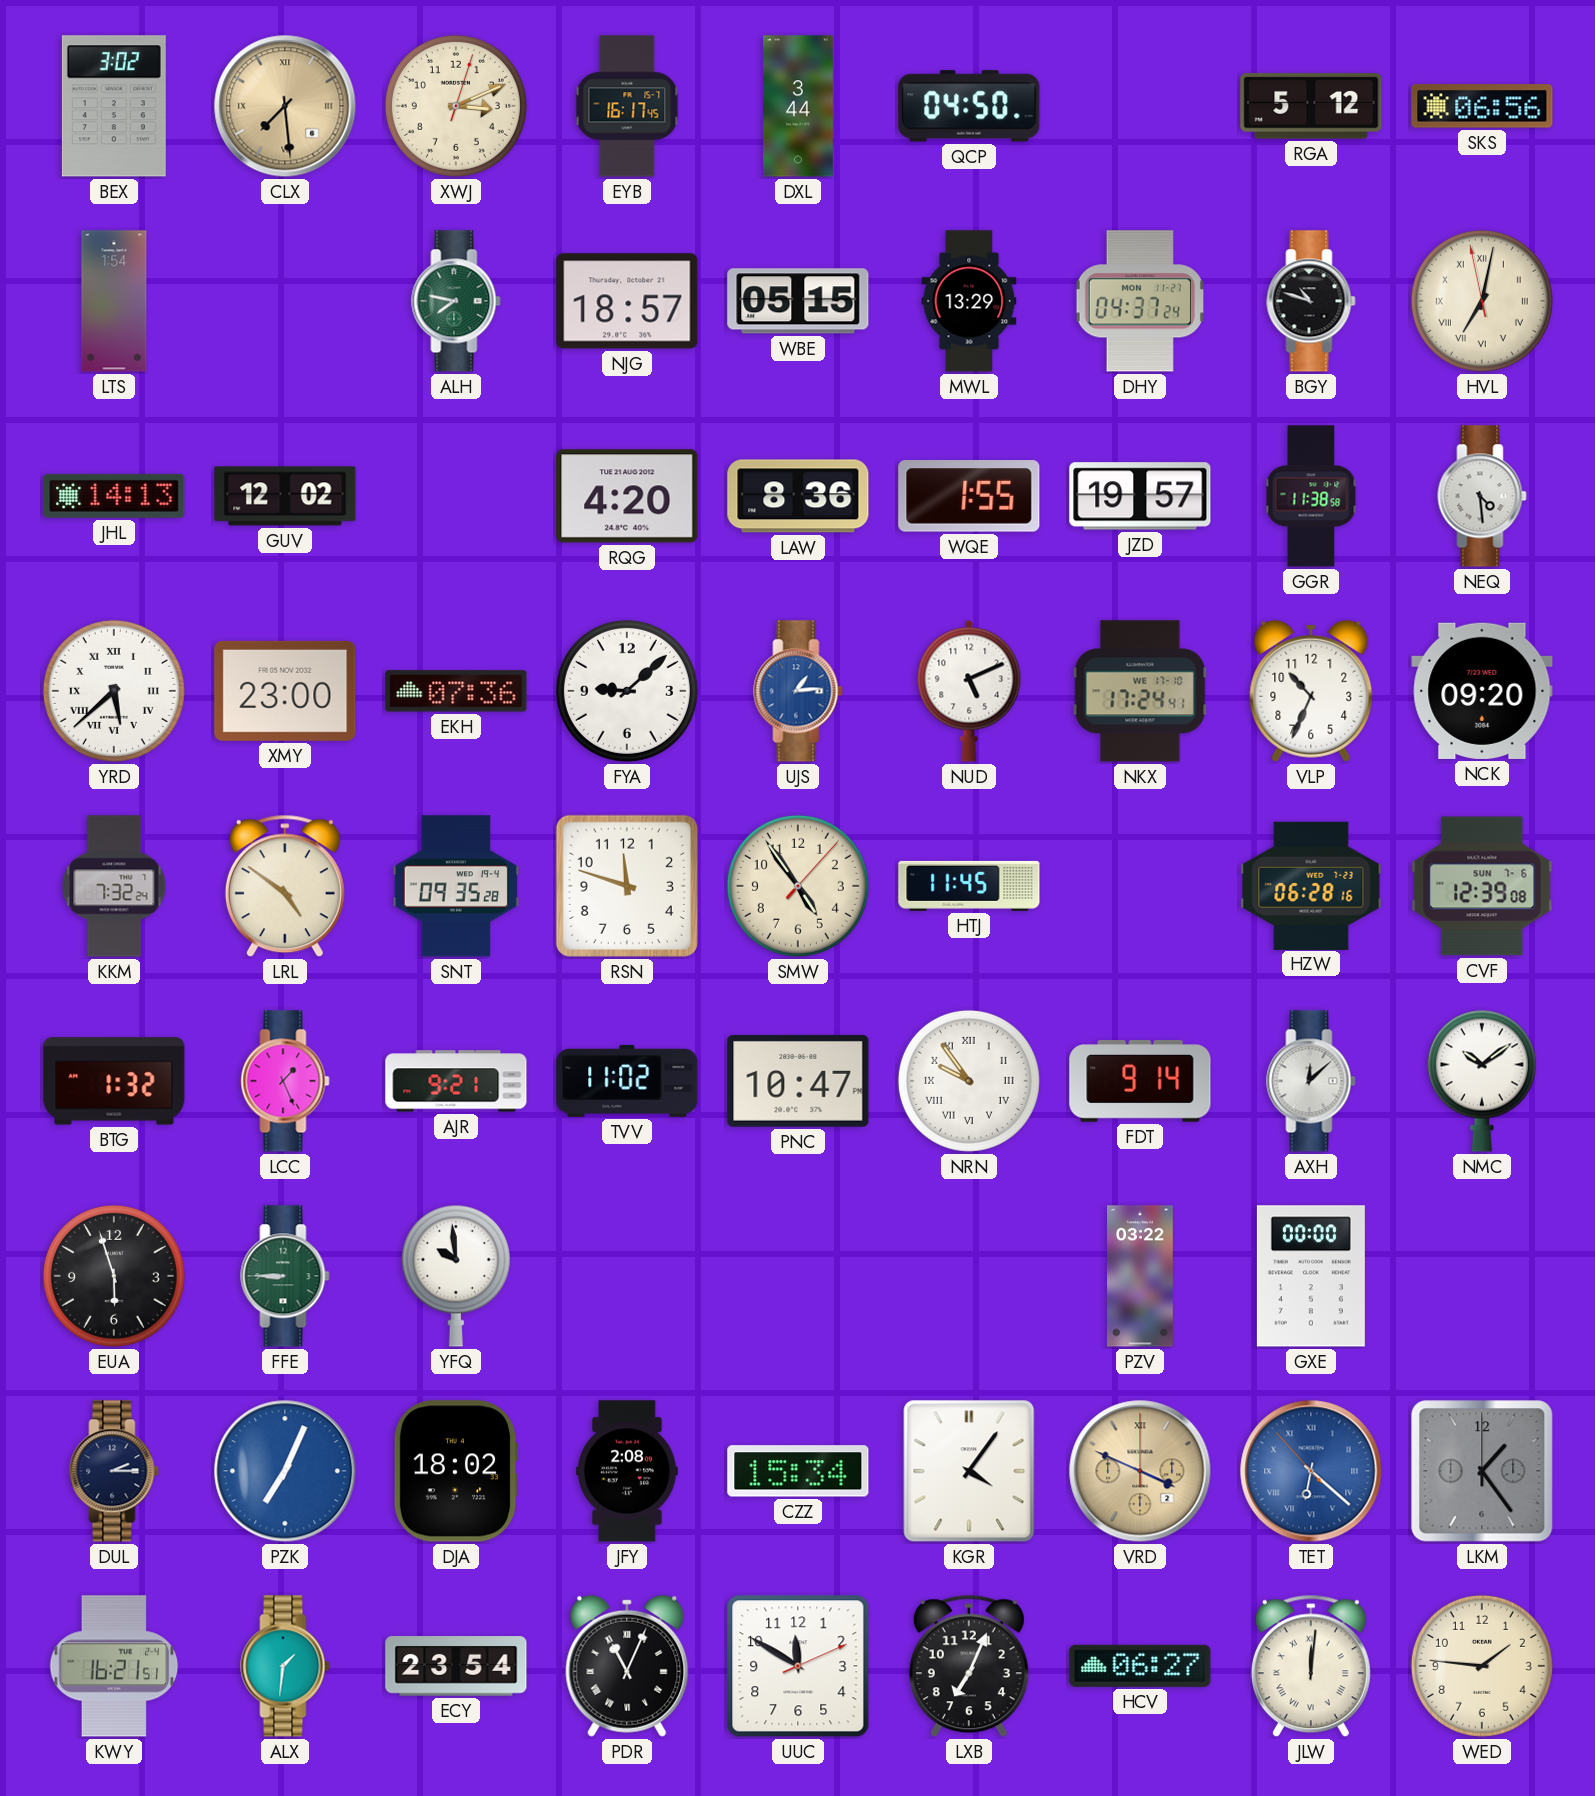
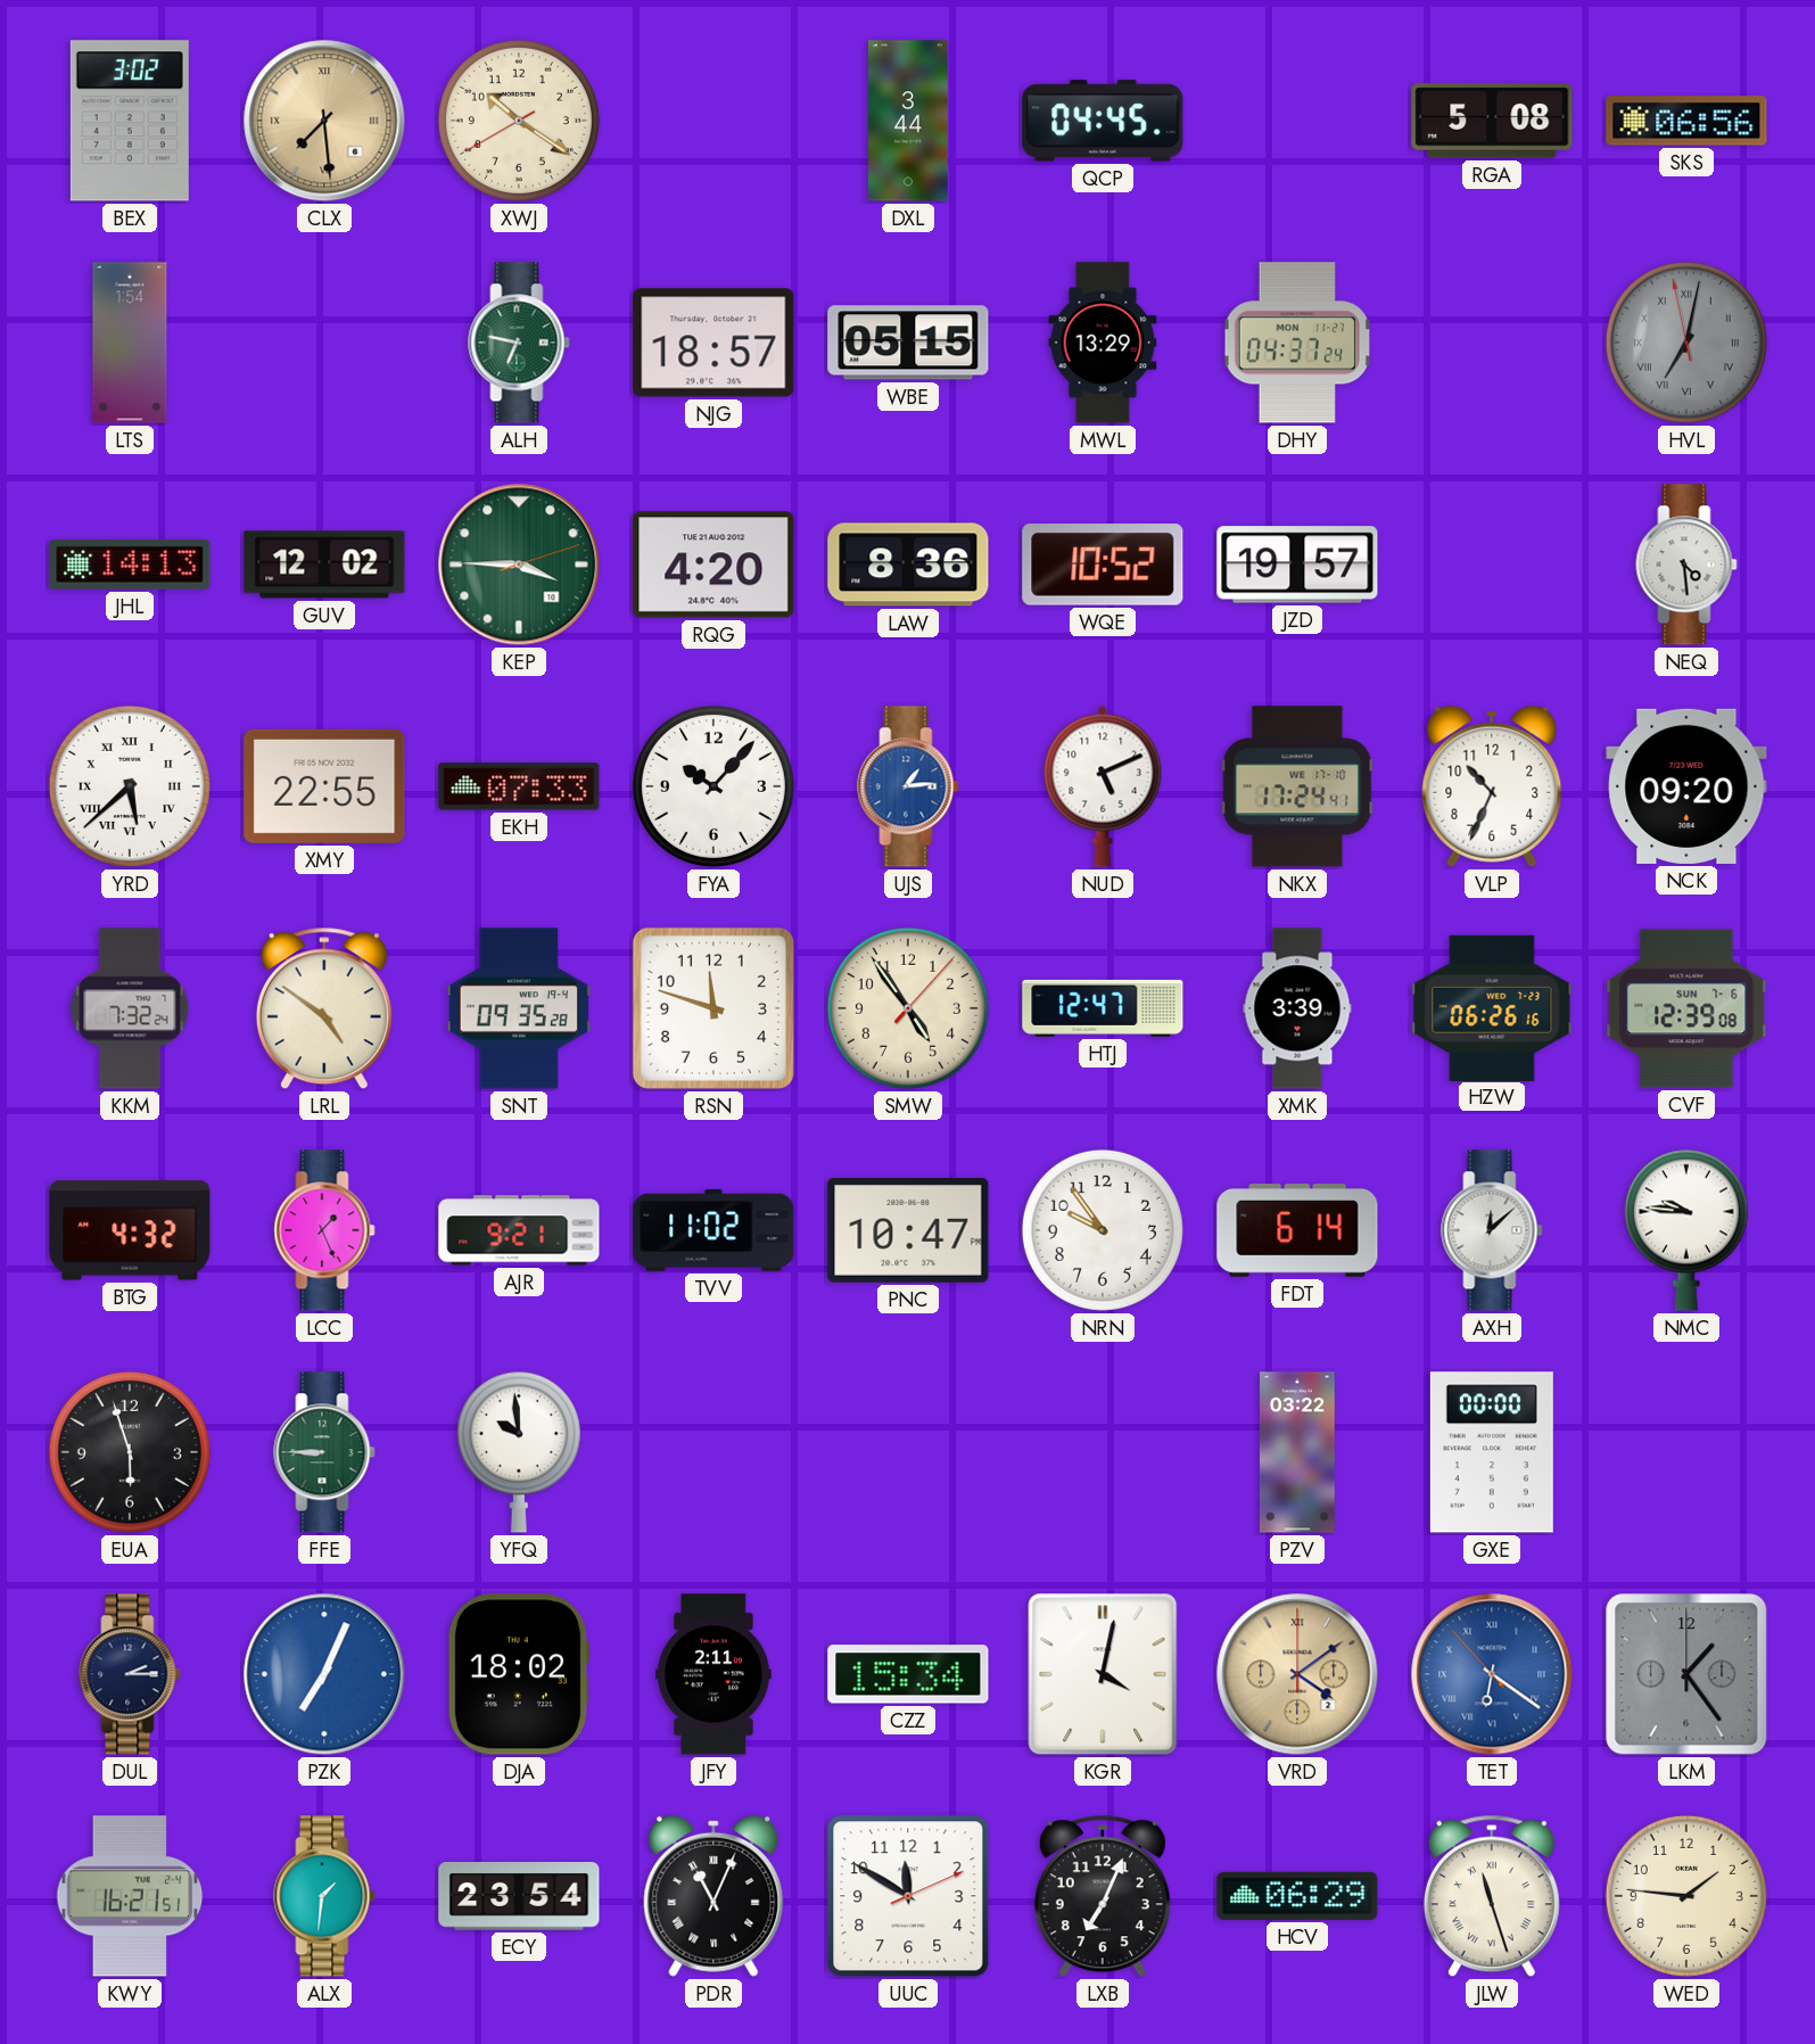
XWJ: 3:11 -> 10:20 (519, 121)
EYB: 16:17 -> none (627, 106)
QCP: 04:50 -> 04:45 (1103, 121)
RGA: 5:12 -> 5:08 (1492, 121)
ALH: 7:47 -> 6:47 (519, 343)
BGY: 10:48 -> none (1311, 301)
HVL dial: cream -> grey (1686, 343)
KEP: none -> 3:45 (519, 564)
WQE: 1:55 -> 10:52 (1103, 564)
GGR: 11:38 -> none (1311, 496)
XMY: 23:00 -> 22:55 (324, 786)
EKH: 07:36 -> 07:33 (519, 786)
FYA: 9:08 -> 10:07 (713, 786)
HTJ: 11:45 -> 12:47 (1103, 1008)
XMK: none -> 3:39 (1297, 1008)
HZW: 06:28 -> 06:26 (1492, 1007)
BTG: 1:32 -> 4:32 (130, 1230)
NRN numerals: Roman -> Arabic (1103, 1230)
FDT: 9:14 -> 6:14 (1297, 1231)
NMC: 10:09 -> 9:46 (1686, 1230)
JFY: 2:08 -> 2:11 (715, 1674)
KGR: 4:06 -> 4:02 (1103, 1674)
VRD: 3:49 -> 4:09 (1297, 1674)
TET: 6:21 -> 6:20 (1492, 1674)
HCV: 06:27 -> 06:29 (1297, 1896)
JLW: 12:01 -> 11:27 (1492, 1896)
